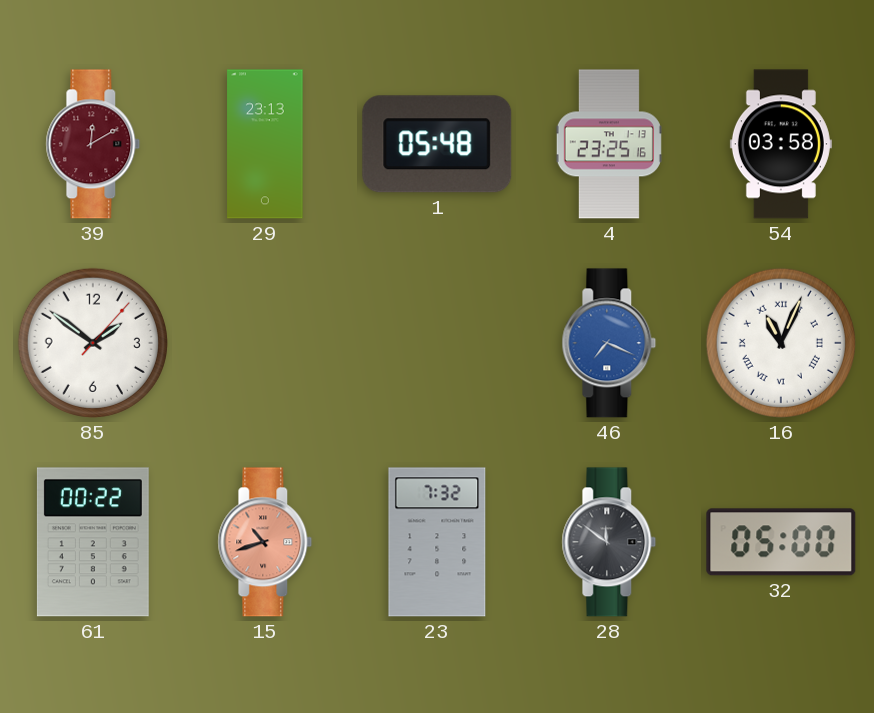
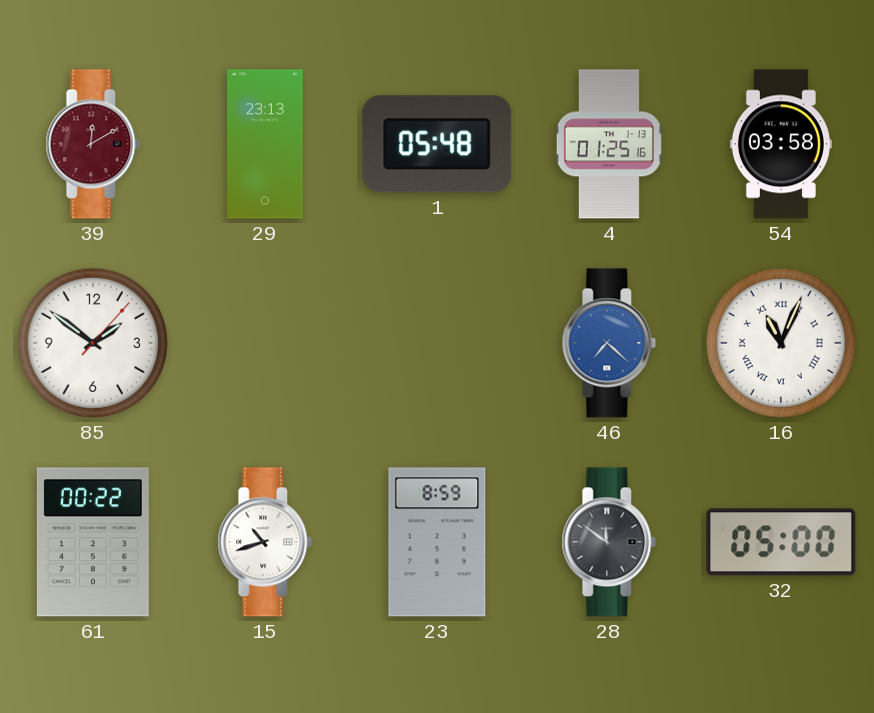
4: 23:25 -> 01:25 (609, 144)
46: 7:19 -> 7:22 (609, 343)
15 dial: salmon -> white (265, 542)
23: 7:32 -> 8:59 (437, 542)
